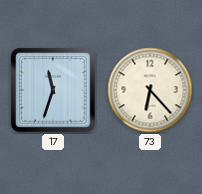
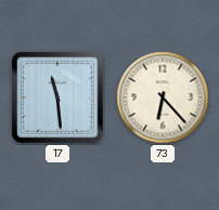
17: 11:33 -> 11:29 (59, 99)
